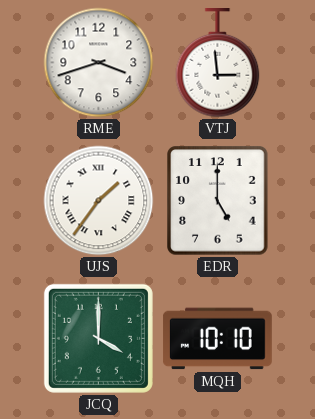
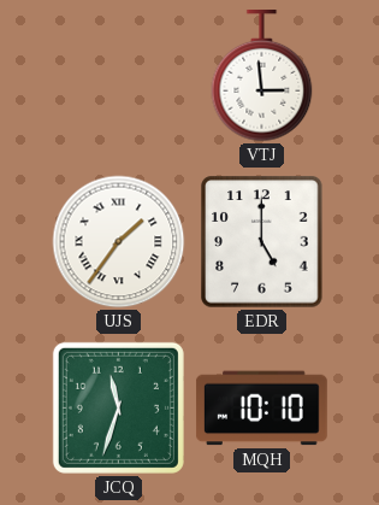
RME: 3:42 -> none (99, 63)
JCQ: 4:00 -> 11:33 (118, 407)
